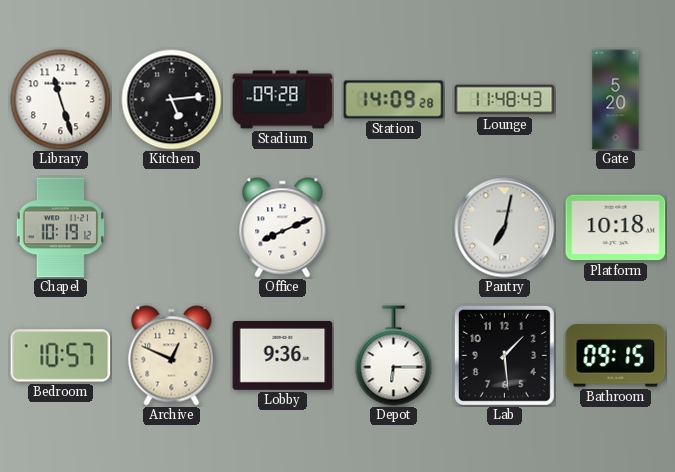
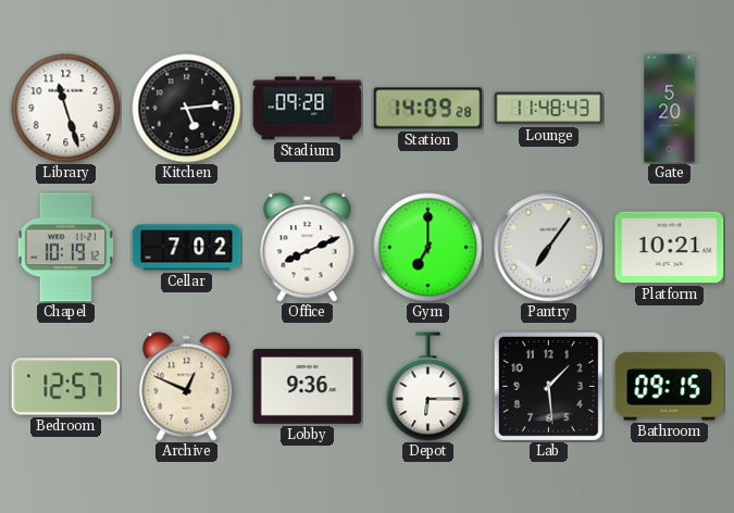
Cellar: none -> 7:02 (187, 248)
Gym: none -> 7:00 (428, 248)
Pantry: 7:02 -> 7:06 (549, 248)
Platform: 10:18 -> 10:21 (670, 248)
Bedroom: 10:57 -> 12:57 (66, 387)
